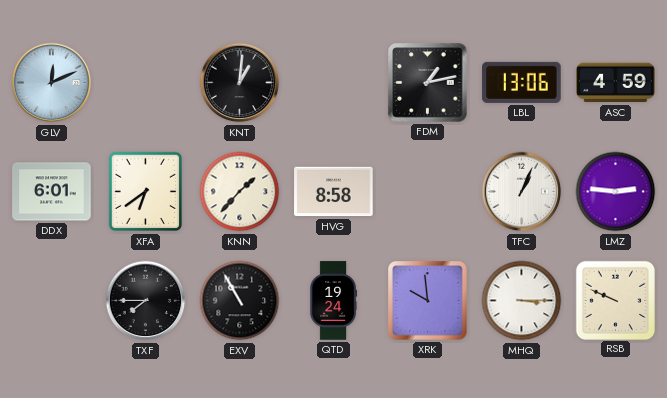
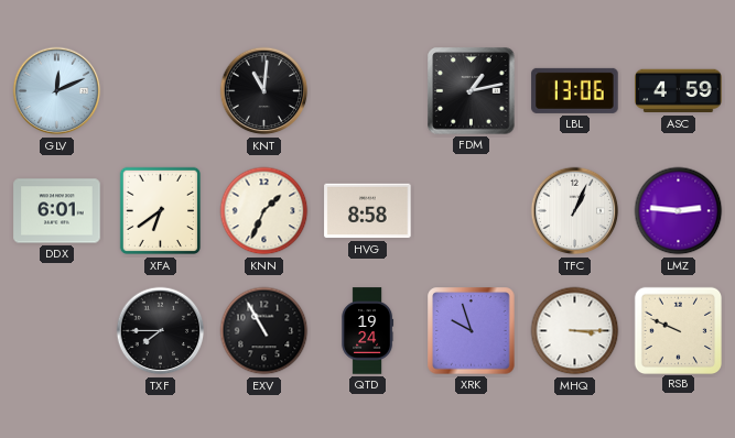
KNT: 1:01 -> 11:01 (264, 91)
KNN: 1:37 -> 1:34 (264, 211)
XRK: 9:59 -> 9:57 (472, 331)
